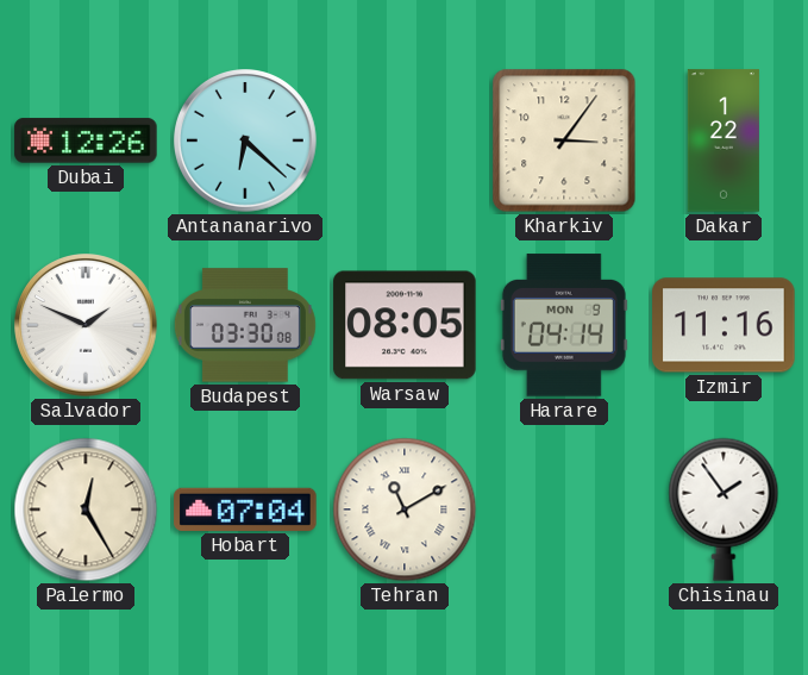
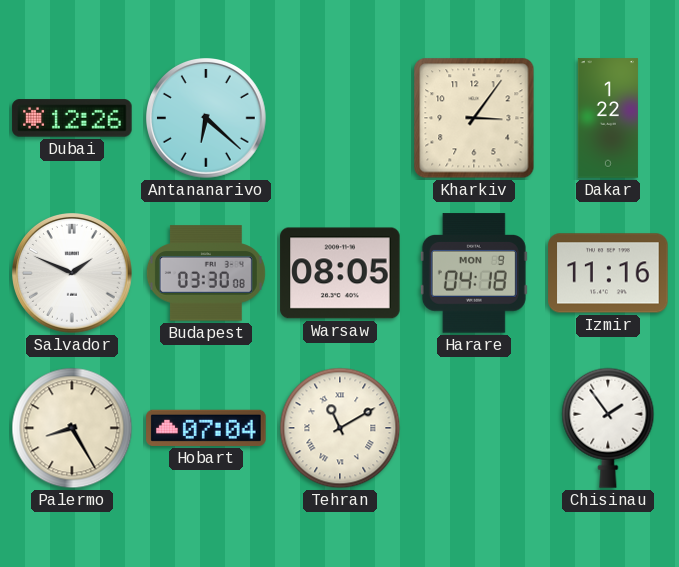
Harare: 04:14 -> 04:18 (474, 273)
Palermo: 12:25 -> 8:25 (72, 428)
